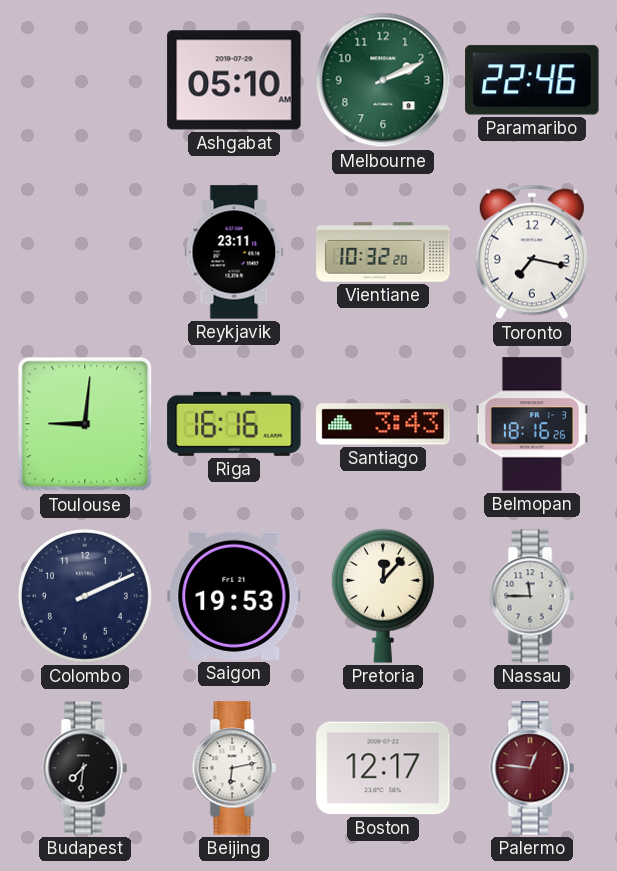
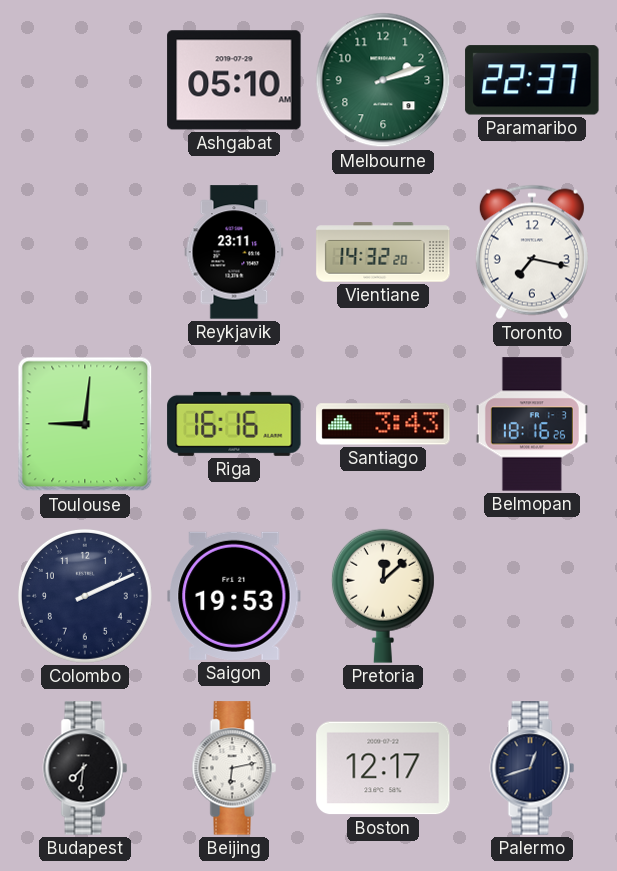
Melbourne: 2:11 -> 2:12 (383, 80)
Paramaribo: 22:46 -> 22:37 (532, 80)
Vientiane: 10:32 -> 14:32 (383, 252)
Pretoria: 12:07 -> 12:08 (383, 596)
Nassau: 11:45 -> none (532, 596)
Palermo: 12:46 -> 12:42 (532, 768)
Palermo dial: burgundy -> navy (532, 768)
